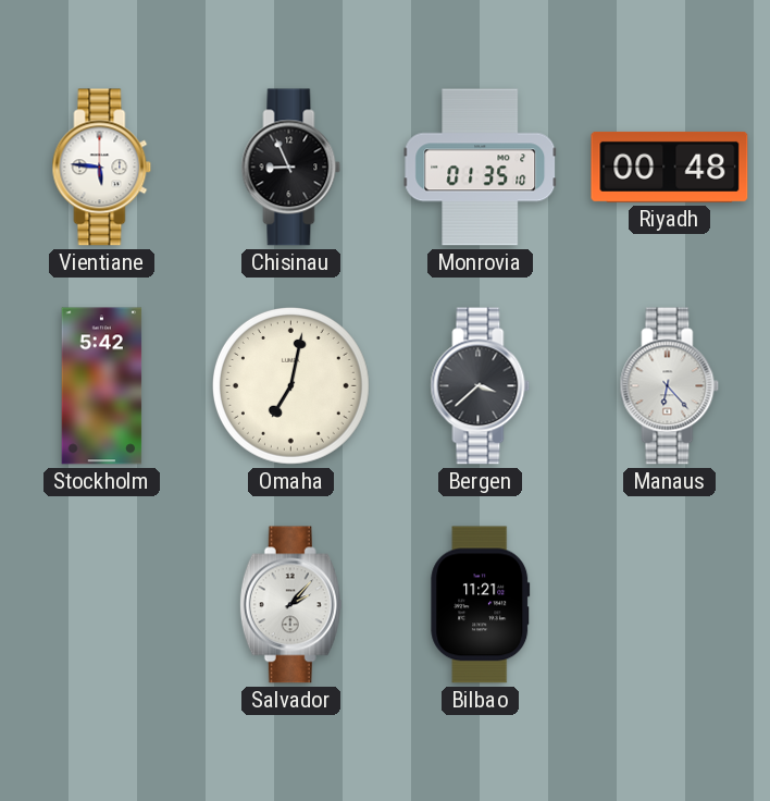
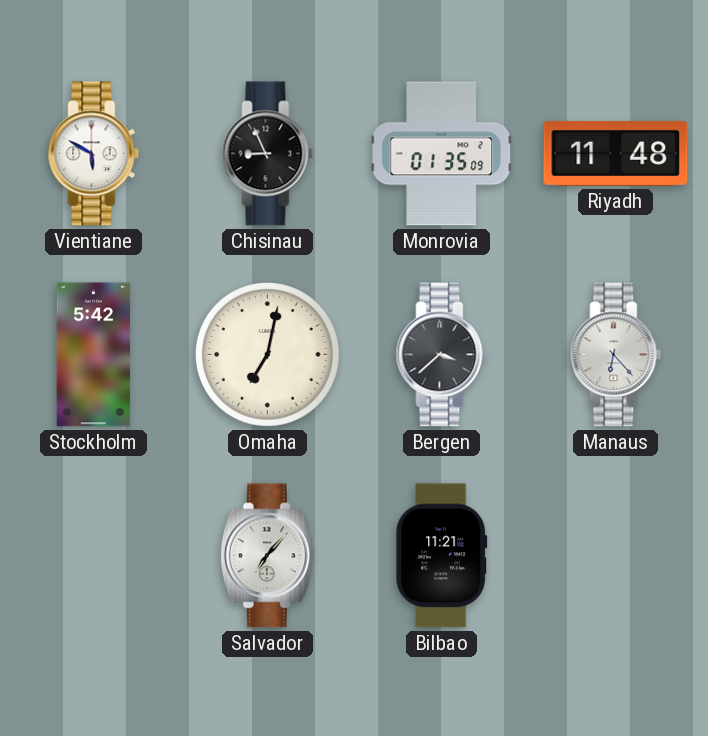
Vientiane: 5:46 -> 5:50 (94, 154)
Monrovia: 01:35:10 -> 01:35:09 (442, 154)
Riyadh: 00:48 -> 11:48 (616, 153)
Salvador: 2:07 -> 7:07 (267, 556)
